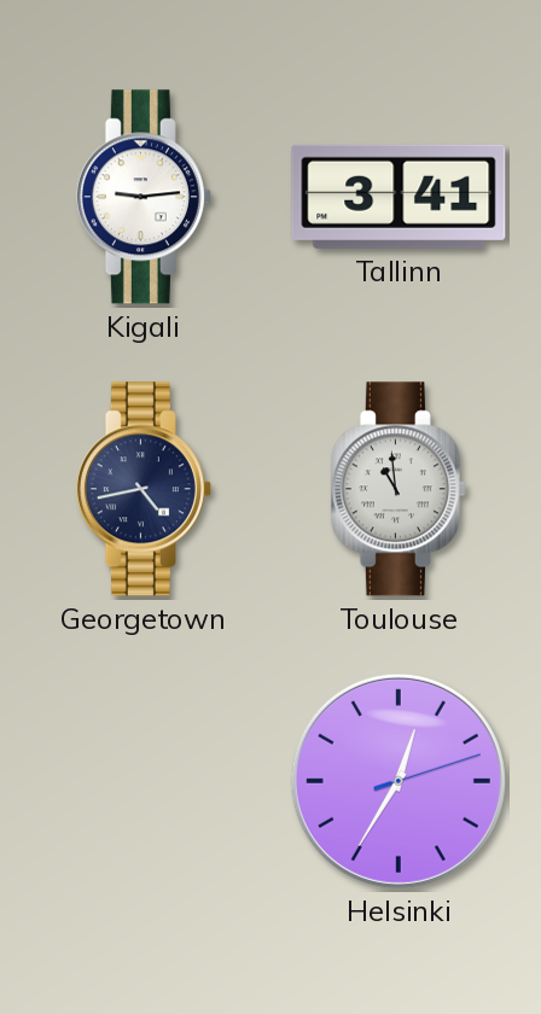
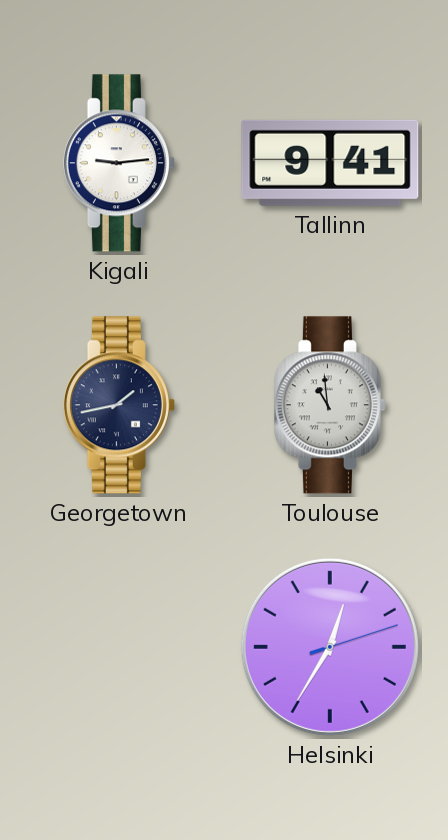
Tallinn: 3:41 -> 9:41 (330, 163)
Georgetown: 4:43 -> 1:43 (119, 405)
